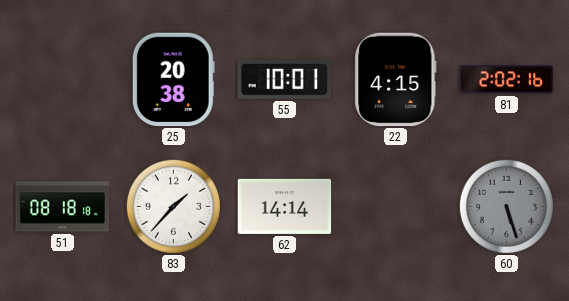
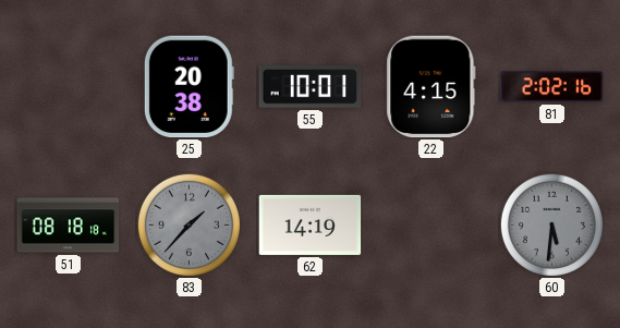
83 dial: white -> grey (189, 224)
62: 14:14 -> 14:19 (311, 224)
60: 5:27 -> 5:31 (551, 224)
